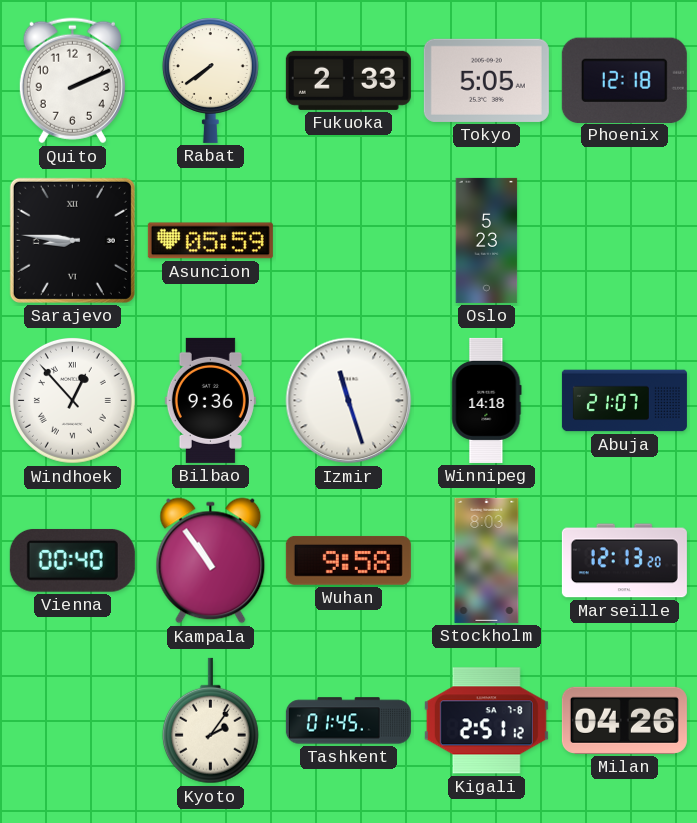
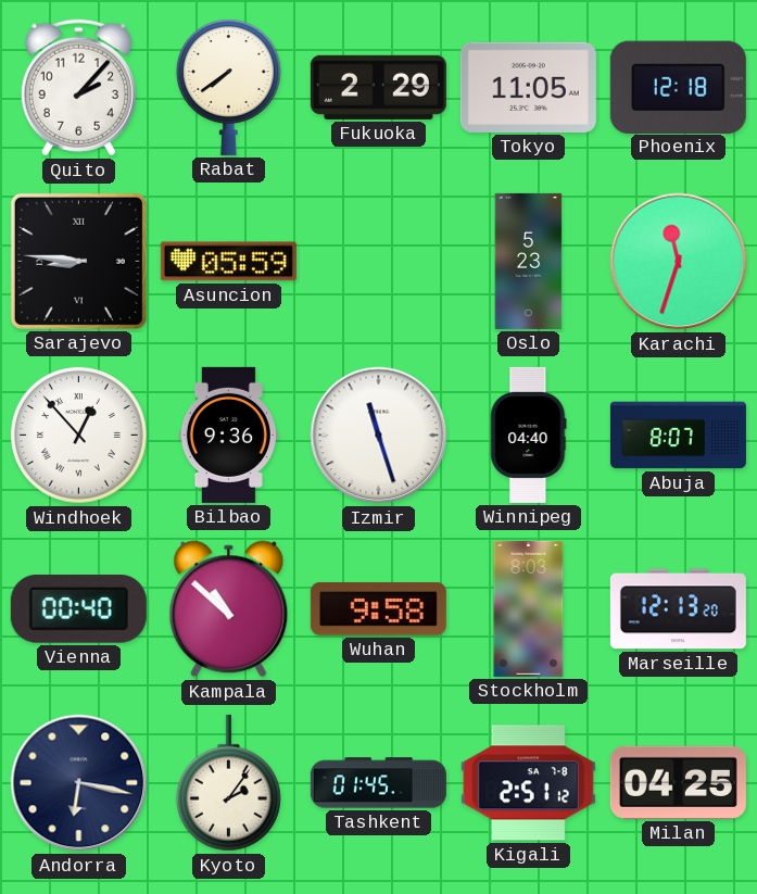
Quito: 2:11 -> 2:07 (78, 88)
Fukuoka: 2:33 -> 2:29 (378, 87)
Tokyo: 5:05 -> 11:05 (528, 87)
Karachi: none -> 11:33 (679, 262)
Winnipeg: 14:18 -> 04:40 (529, 435)
Abuja: 21:07 -> 8:07 (678, 436)
Kampala: 10:54 -> 10:52 (229, 609)
Andorra: none -> 6:17 (79, 783)
Milan: 04:26 -> 04:25 (678, 782)
